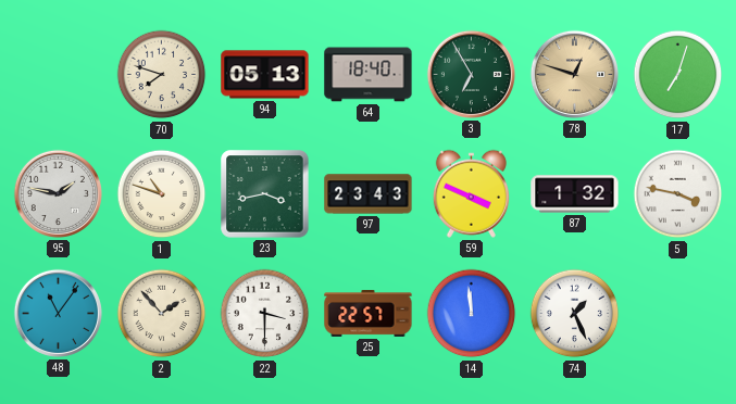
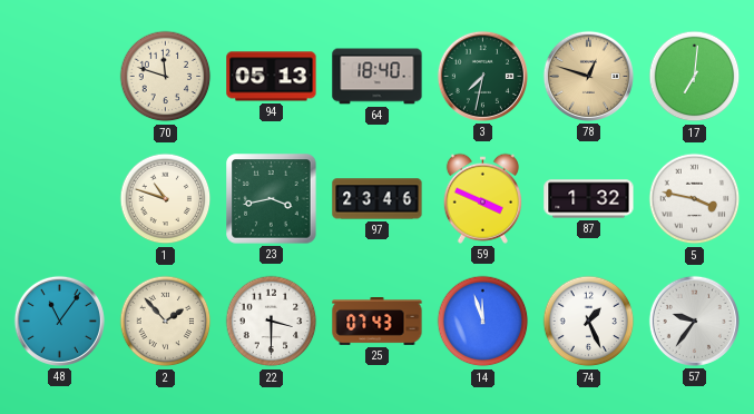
70: 7:48 -> 11:48 (166, 77)
3: 6:55 -> 7:32 (482, 76)
17: 7:03 -> 7:01 (695, 77)
95: 1:47 -> none (58, 193)
97: 23:43 -> 23:46 (378, 199)
25: 22:57 -> 07:43 (378, 322)
14: 11:59 -> 11:57 (483, 322)
57: none -> 9:36 (694, 321)
